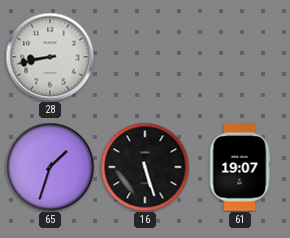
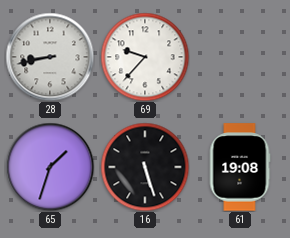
69: none -> 9:37 (145, 57)
61: 19:07 -> 19:08 (240, 167)
